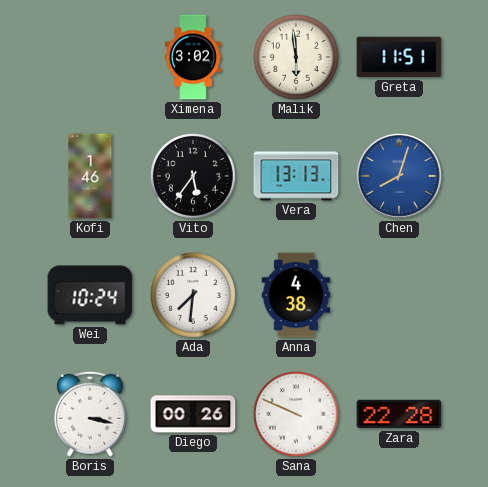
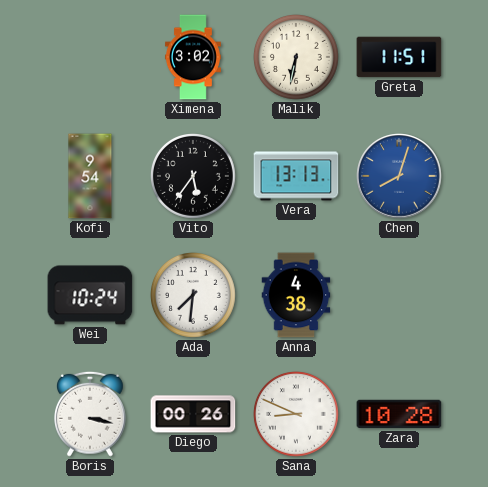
Malik: 5:59 -> 6:32 (297, 58)
Kofi: 1:46 -> 9:54 (90, 176)
Sana: 9:49 -> 8:49 (297, 415)
Zara: 22:28 -> 10:28 (399, 414)
